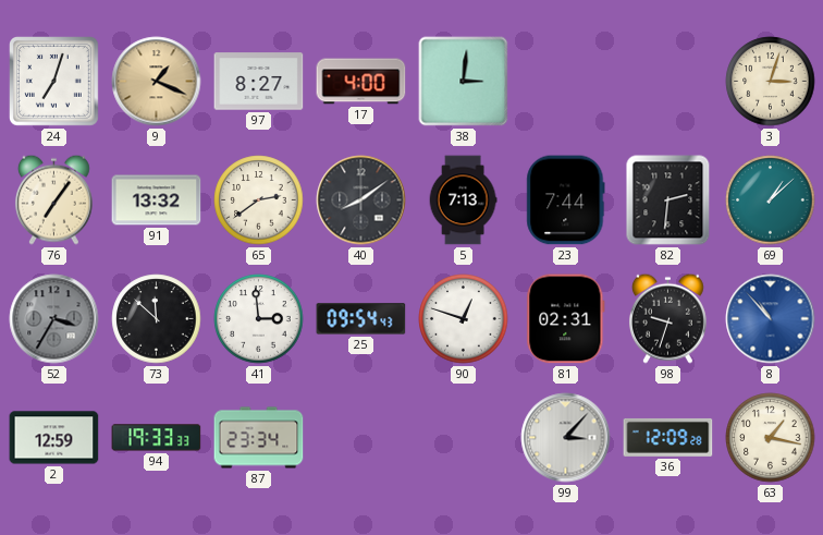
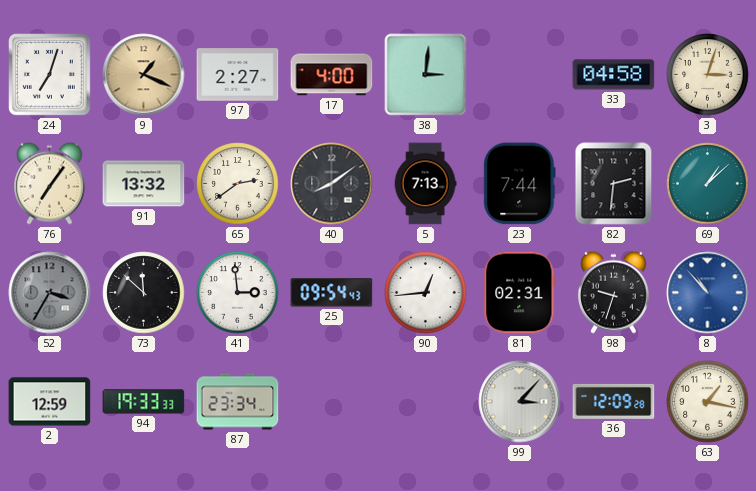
97: 8:27 -> 2:27 (238, 75)
33: none -> 04:58 (614, 75)
90: 12:48 -> 12:44 (426, 293)
